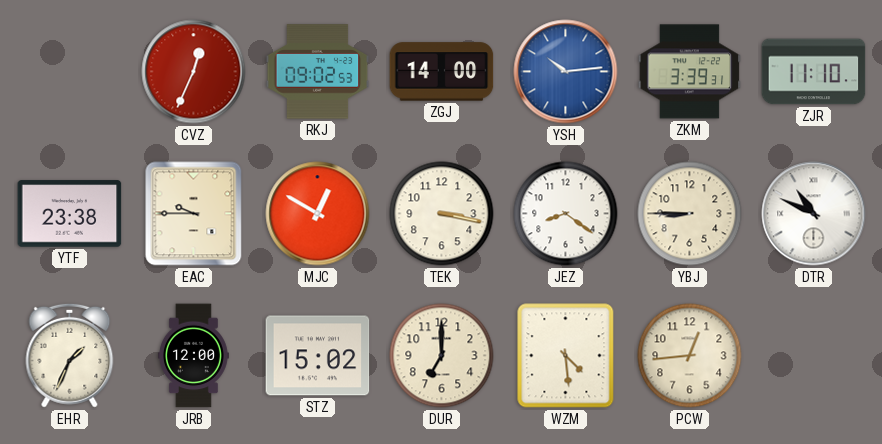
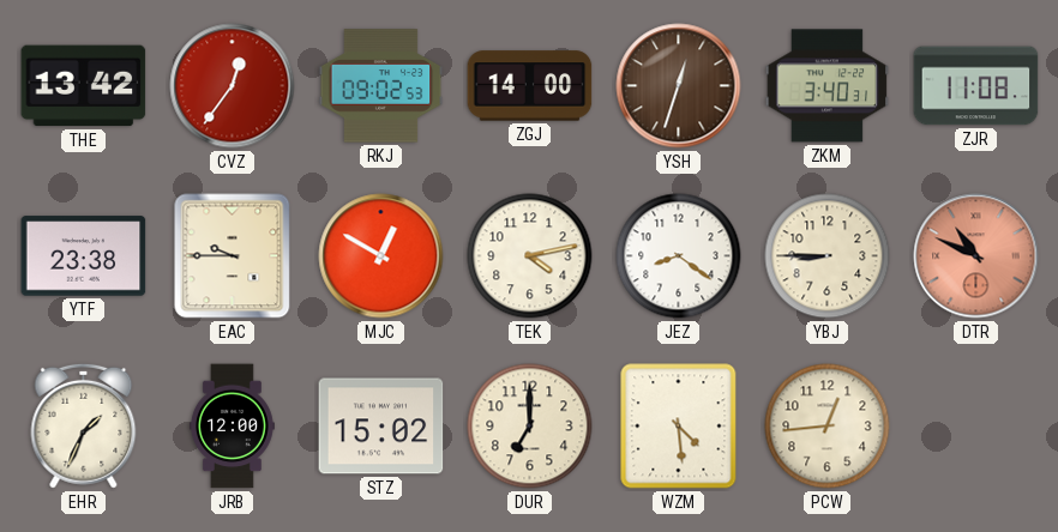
THE: none -> 13:42 (84, 86)
CVZ: 12:34 -> 12:36 (233, 86)
YSH: 10:14 -> 12:33 (679, 86)
YSH dial: blue -> brown (679, 86)
ZKM: 3:39 -> 3:40 (828, 86)
ZJR: 11:10 -> 11:08 (976, 86)
TEK: 3:17 -> 4:13 (530, 256)
DTR dial: white -> salmon (976, 256)
